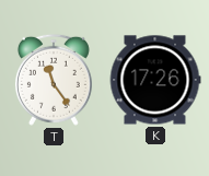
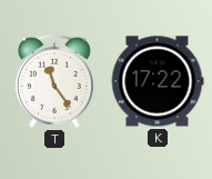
K: 17:26 -> 17:22 (158, 81)
